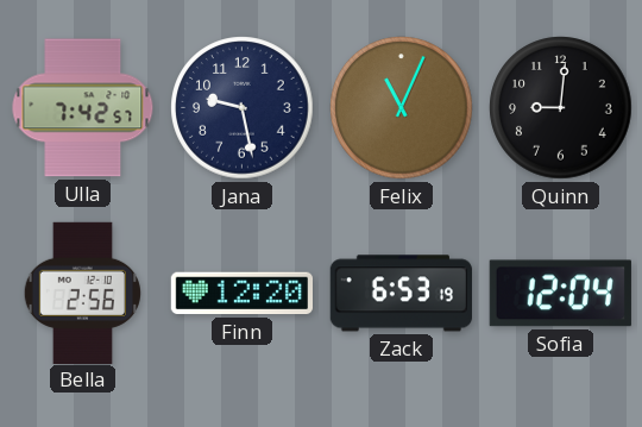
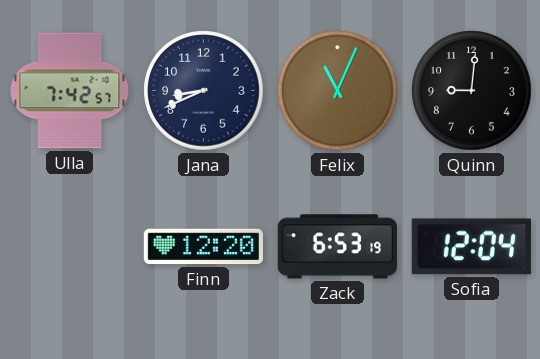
Jana: 9:28 -> 8:41 (204, 91)
Bella: 2:56 -> none (82, 293)
